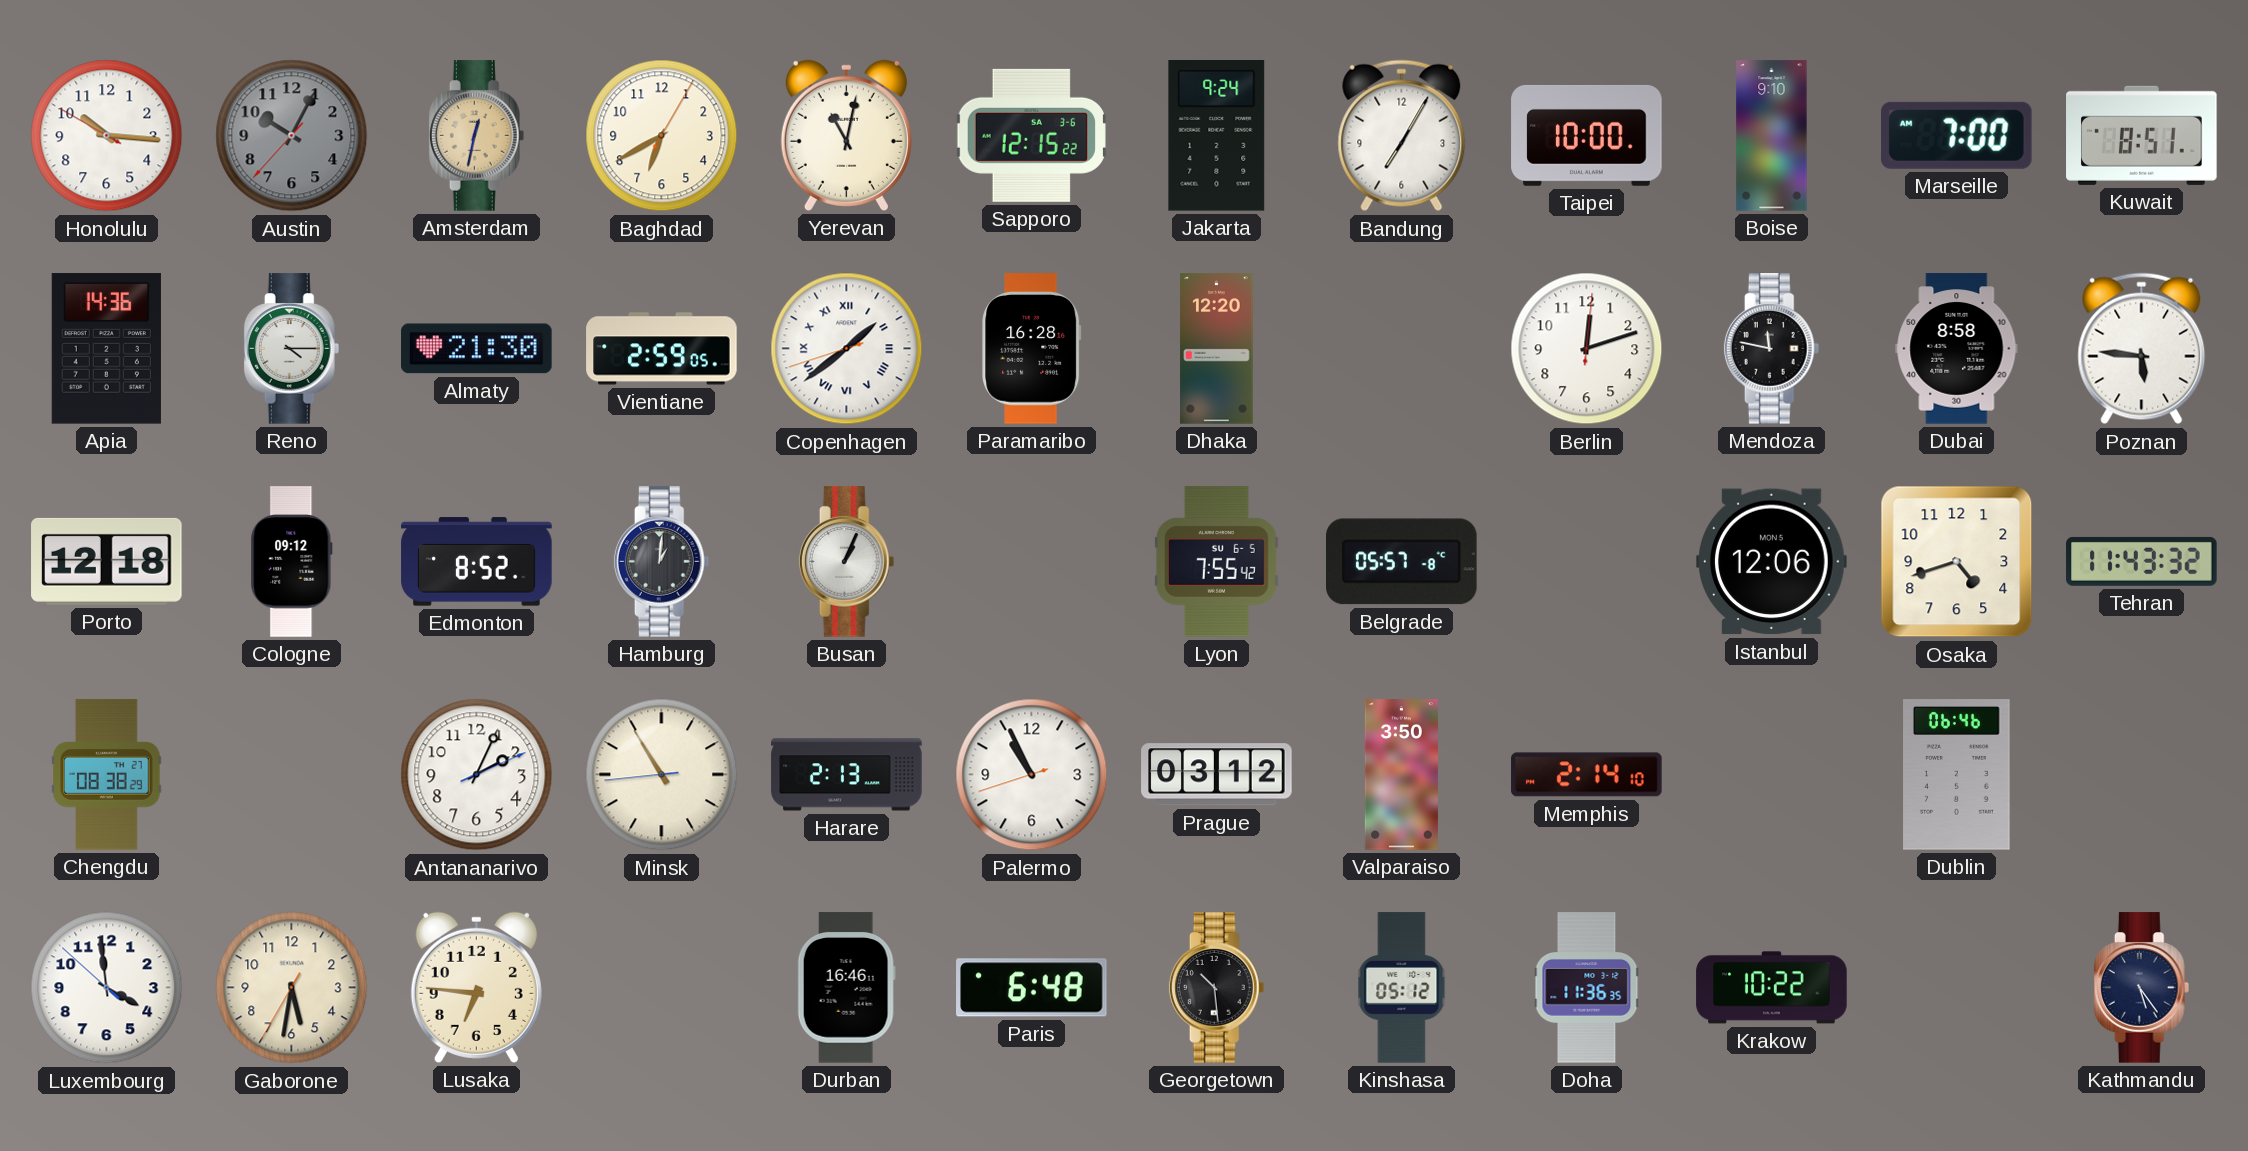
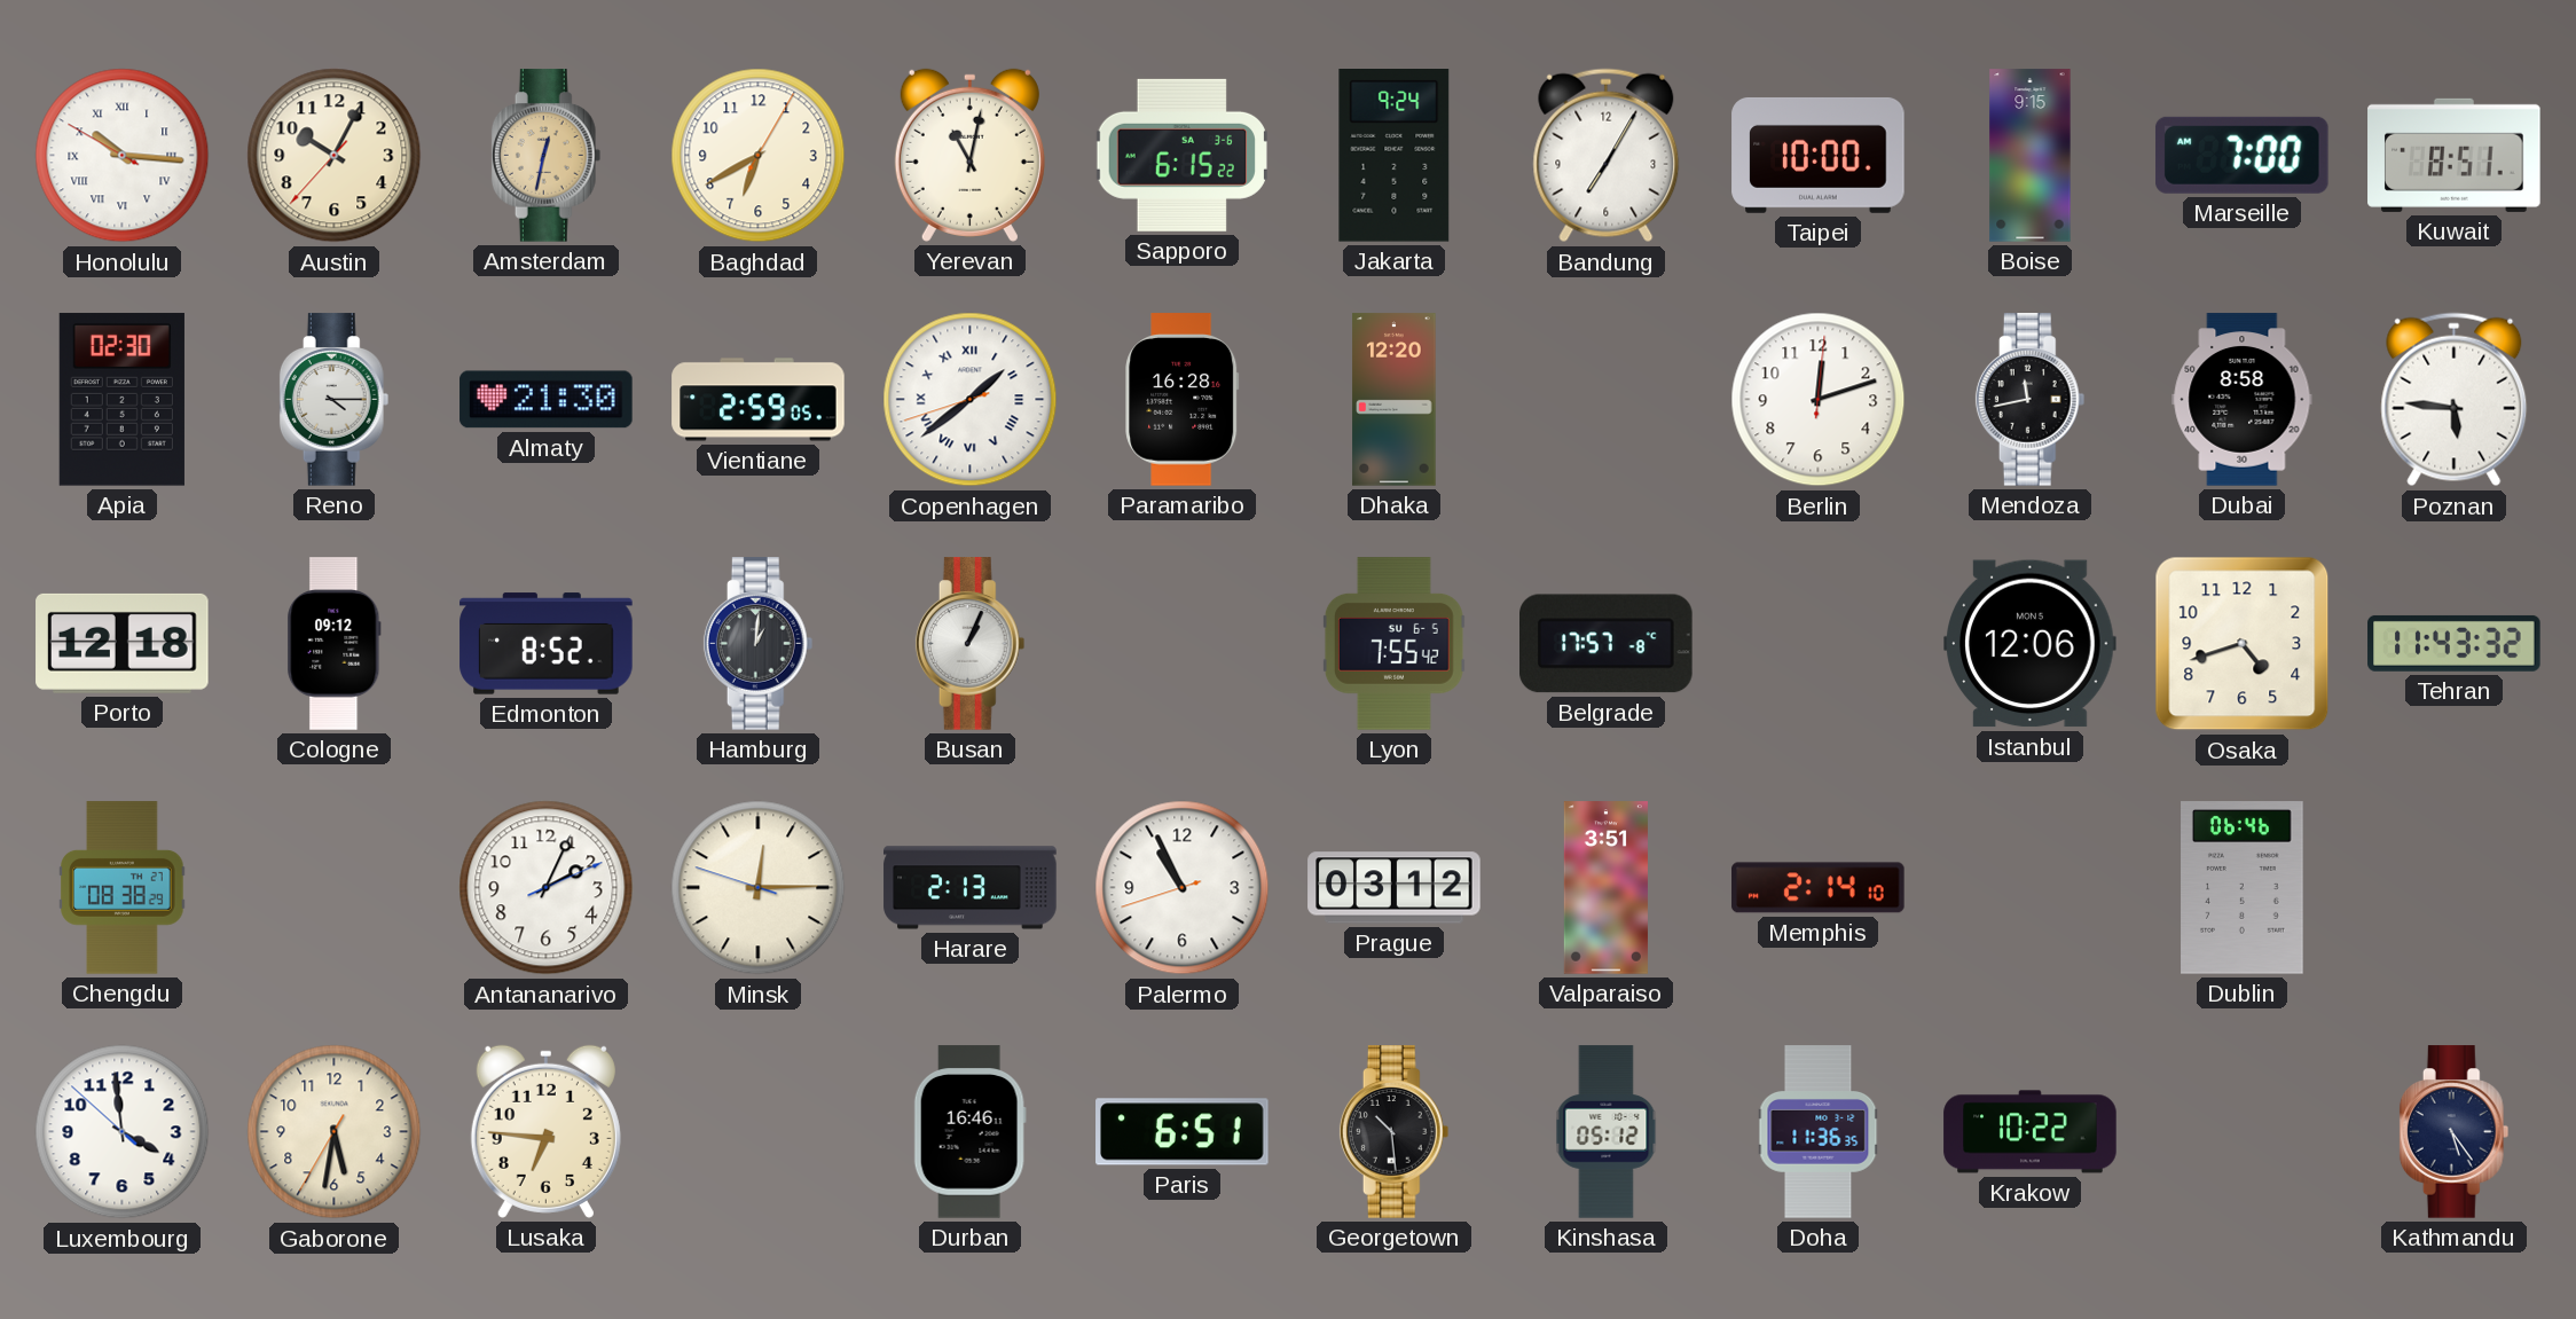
Honolulu numerals: Arabic -> Roman (123, 156)
Austin dial: grey -> cream (335, 156)
Sapporo: 12:15 -> 6:15 (1181, 155)
Boise: 9:10 -> 9:15 (2031, 156)
Apia: 14:36 -> 02:30 (121, 400)
Mendoza: 11:47 -> 11:43 (2031, 400)
Belgrade: 05:57 -> 17:57 (1607, 644)
Minsk: 10:54 -> 12:14 (759, 888)
Valparaiso: 3:50 -> 3:51 (1605, 888)
Paris: 6:48 -> 6:51 (1183, 1132)
